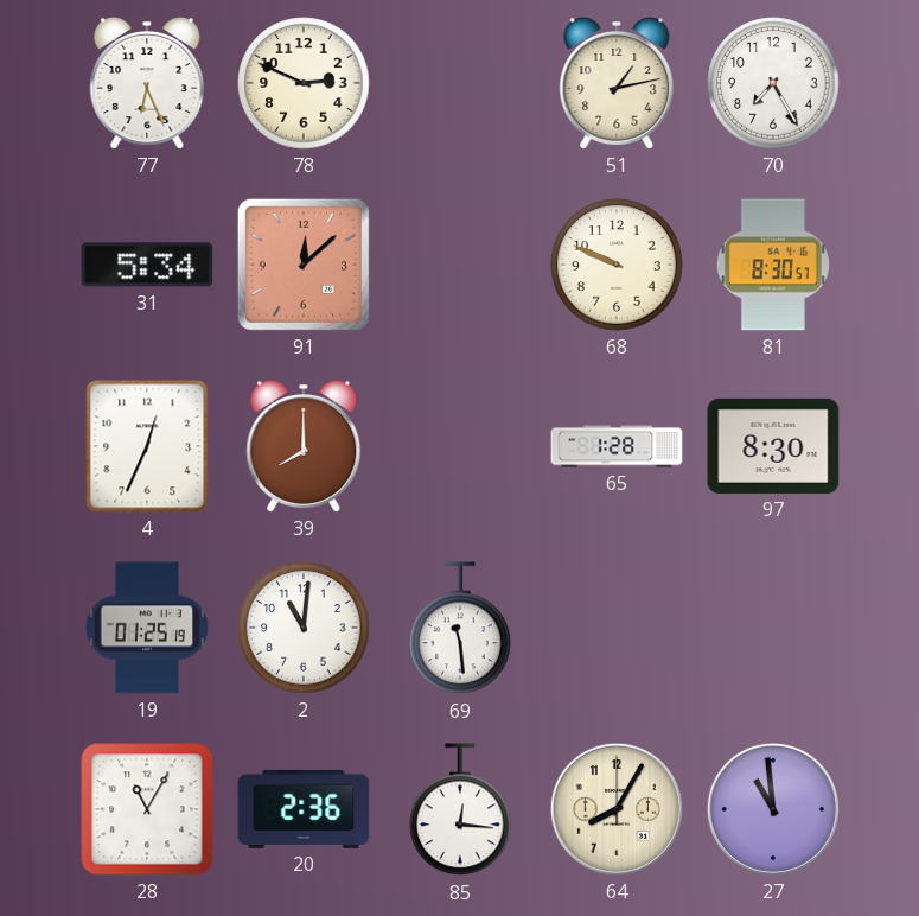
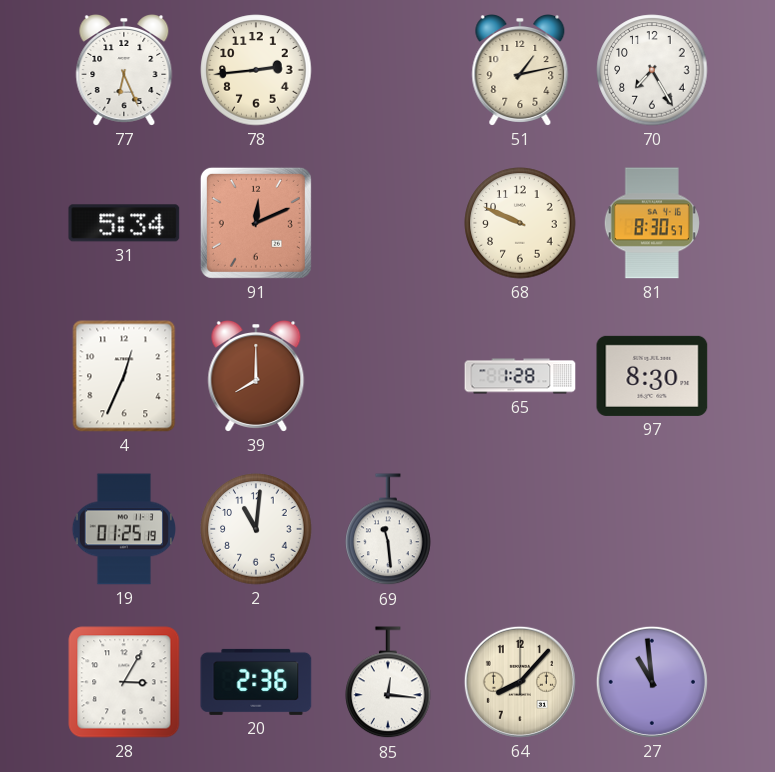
78: 2:49 -> 2:44 (256, 70)
91: 12:08 -> 12:11 (256, 223)
28: 11:05 -> 3:05 (124, 682)
64: 8:05 -> 8:07 (520, 682)
